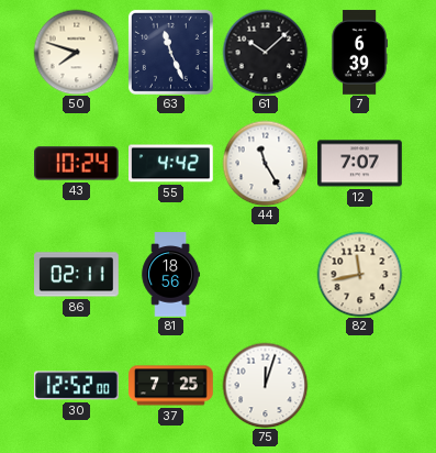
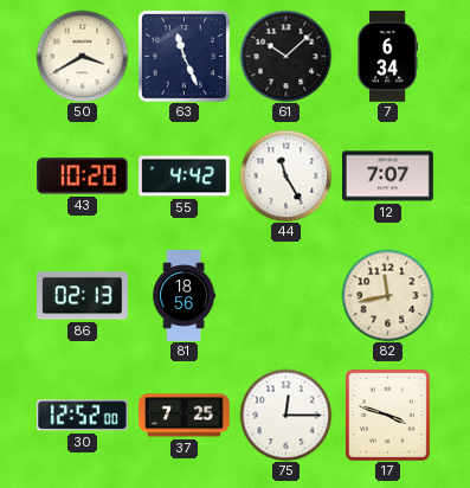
50: 7:48 -> 3:40 (82, 56)
7: 6:39 -> 6:34 (387, 57)
43: 10:24 -> 10:20 (83, 176)
86: 02:11 -> 02:13 (83, 296)
75: 12:03 -> 12:15 (285, 415)
17: none -> 3:48 (387, 415)
